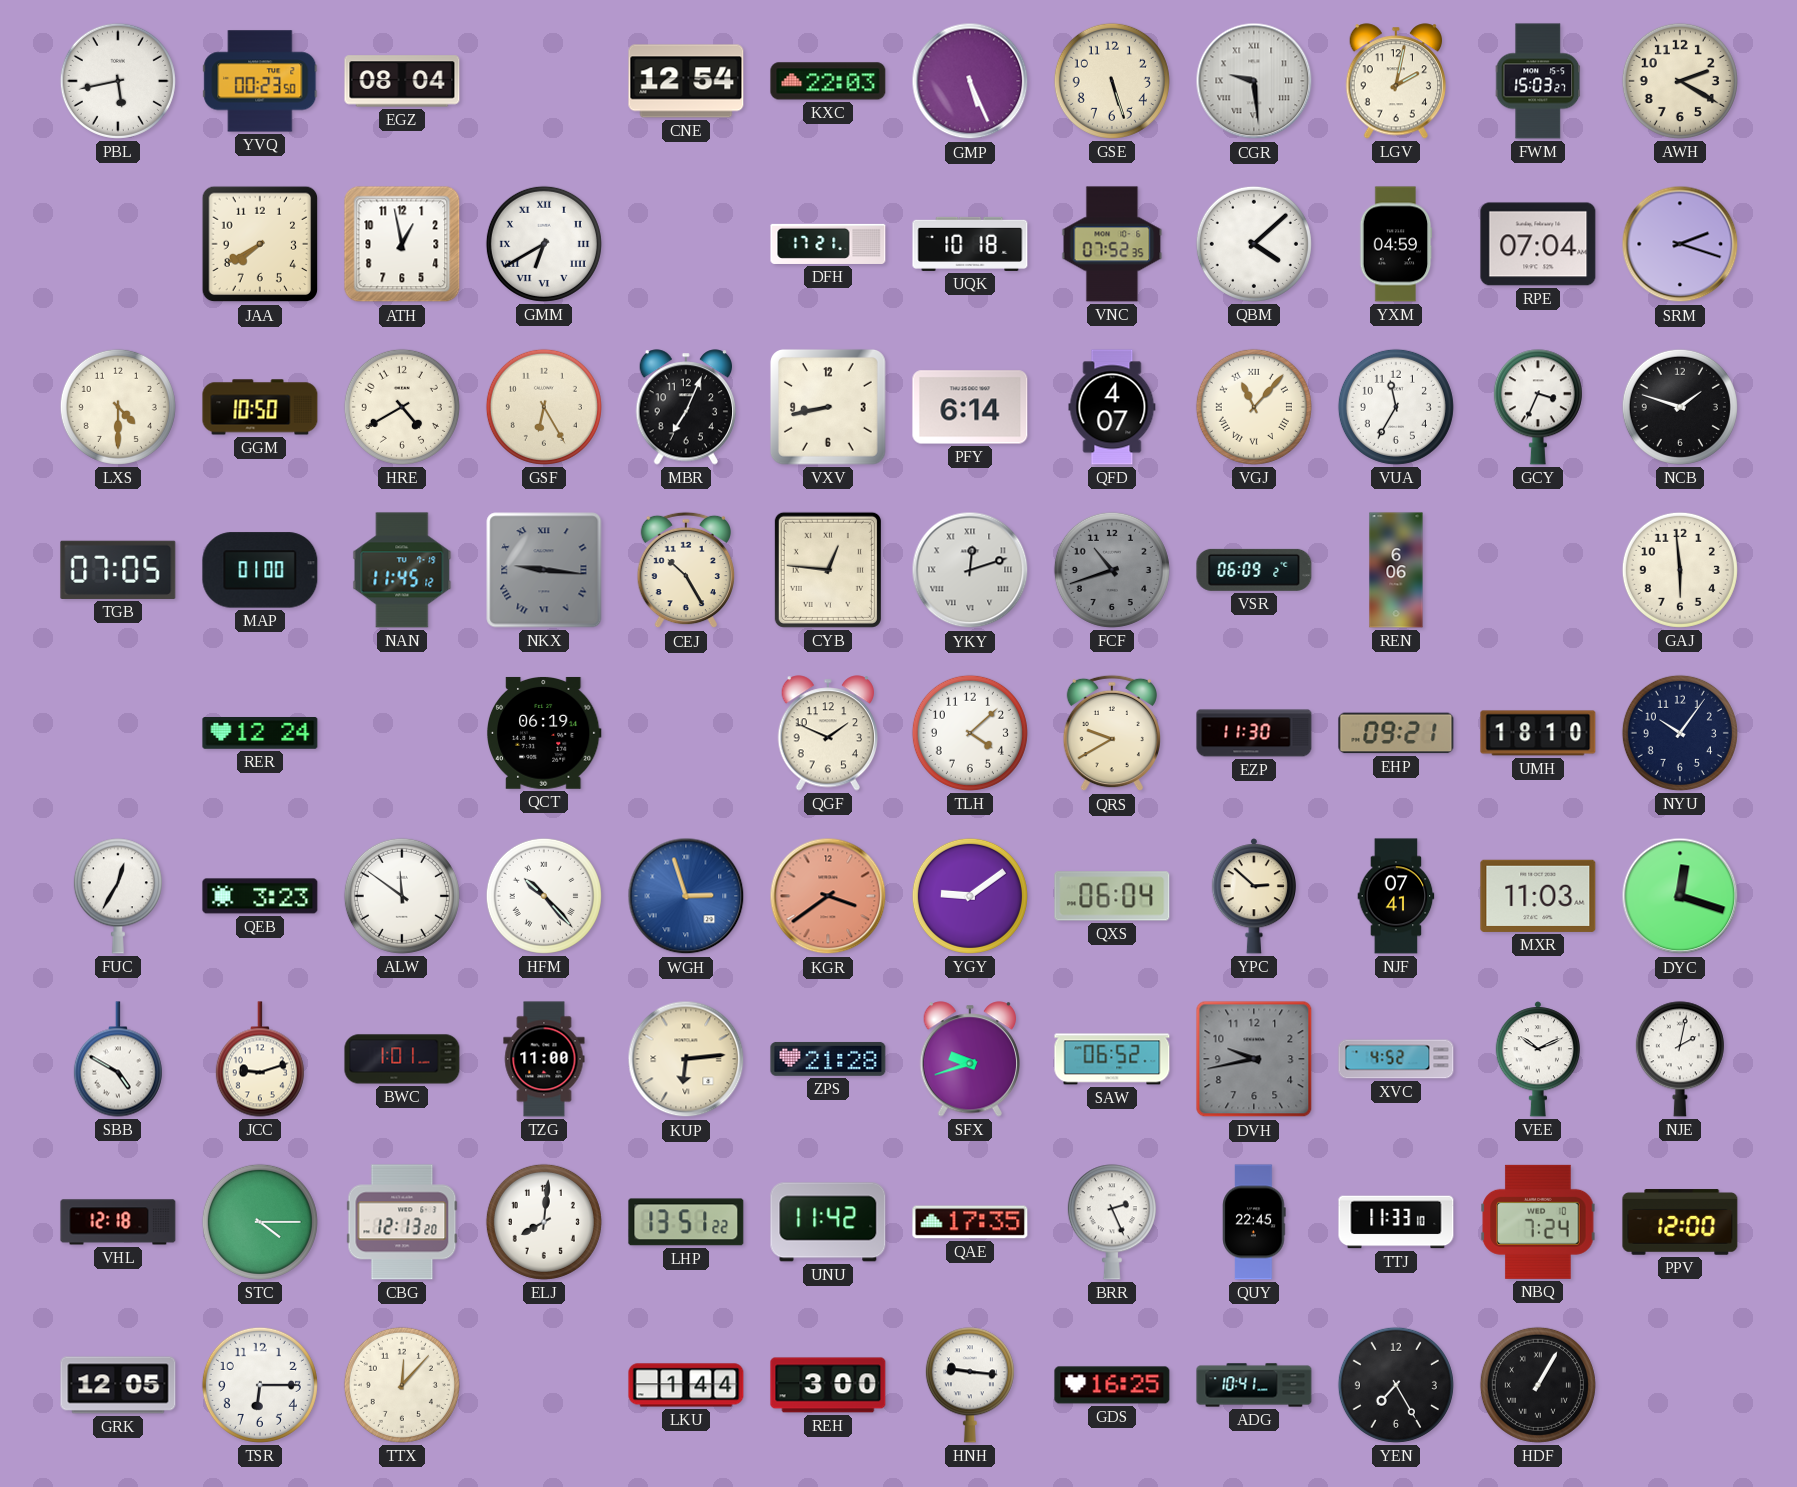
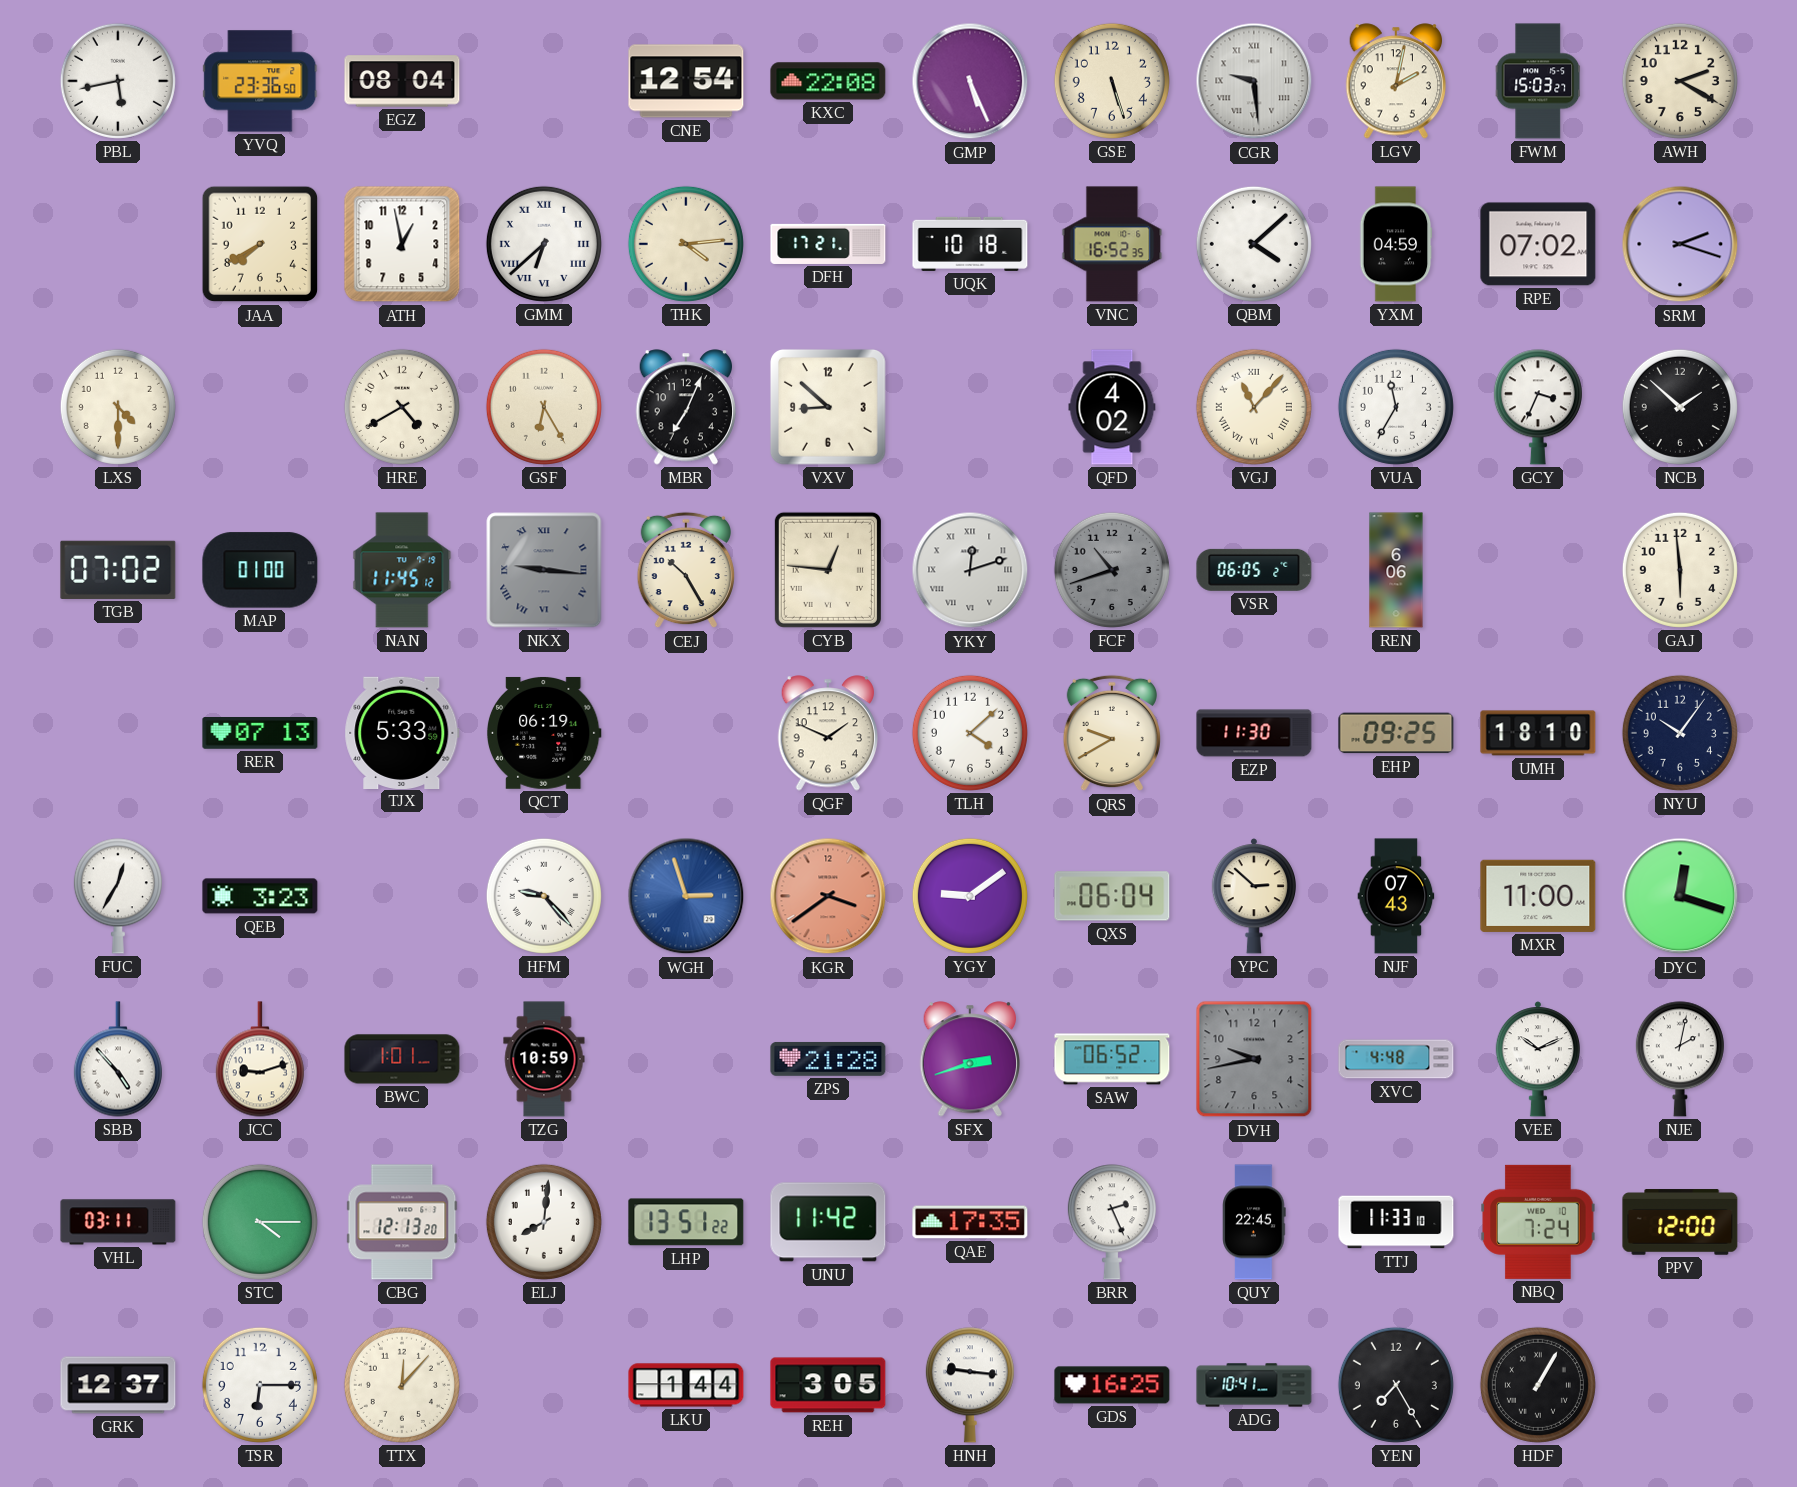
YVQ: 00:23 -> 23:36 (260, 81)
KXC: 22:03 -> 22:08 (828, 81)
GMM: 6:40 -> 6:38 (544, 244)
THK: none -> 4:14 (686, 244)
VNC: 07:52 -> 16:52 (1112, 244)
RPE: 07:04 -> 07:02 (1538, 244)
GGM: 10:50 -> none (260, 407)
VXV: 8:43 -> 8:52 (828, 407)
PFY: 6:14 -> none (970, 407)
QFD: 4:07 -> 4:02 (1112, 407)
NCB: 1:48 -> 1:52 (1680, 407)
TGB: 07:05 -> 07:02 (118, 570)
VSR: 06:09 -> 06:05 (1254, 570)
RER: 12:24 -> 07:13 (260, 734)
TJX: none -> 5:33 (402, 732)
EHP: 09:21 -> 09:25 (1396, 733)
ALW: 11:51 -> none (402, 896)
HFM: 10:23 -> 9:23 (544, 896)
NJF: 07:41 -> 07:43 (1396, 896)
MXR: 11:03 -> 11:00 (1538, 896)
SBB: 4:50 -> 4:53 (118, 1059)
TZG: 11:00 -> 10:59 (544, 1059)
KUP: 6:14 -> none (686, 1059)
SFX: 9:42 -> 2:42 (970, 1059)
XVC: 4:52 -> 4:48 (1396, 1059)
VHL: 12:18 -> 03:11 (118, 1222)
GRK: 12:05 -> 12:37 (118, 1385)
REH: 3:00 -> 3:05 (828, 1385)
